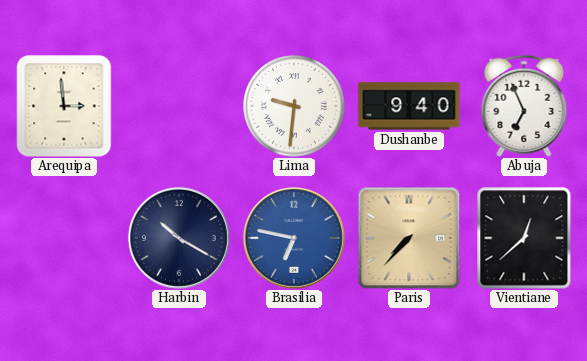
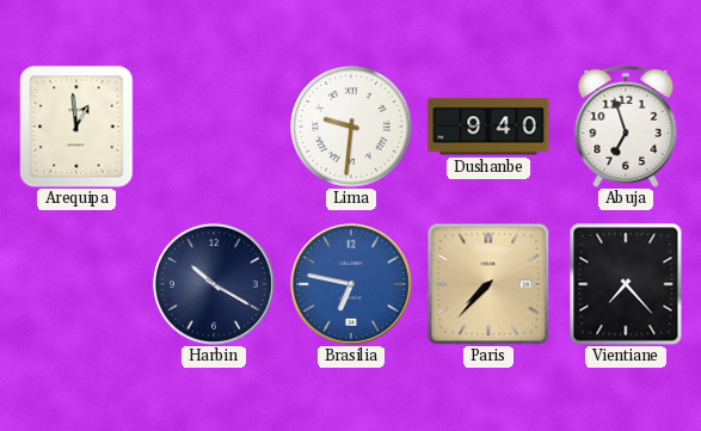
Arequipa: 2:59 -> 12:59 (76, 127)
Abuja: 6:56 -> 6:57 (626, 127)
Vientiane: 12:38 -> 7:23 (626, 284)
